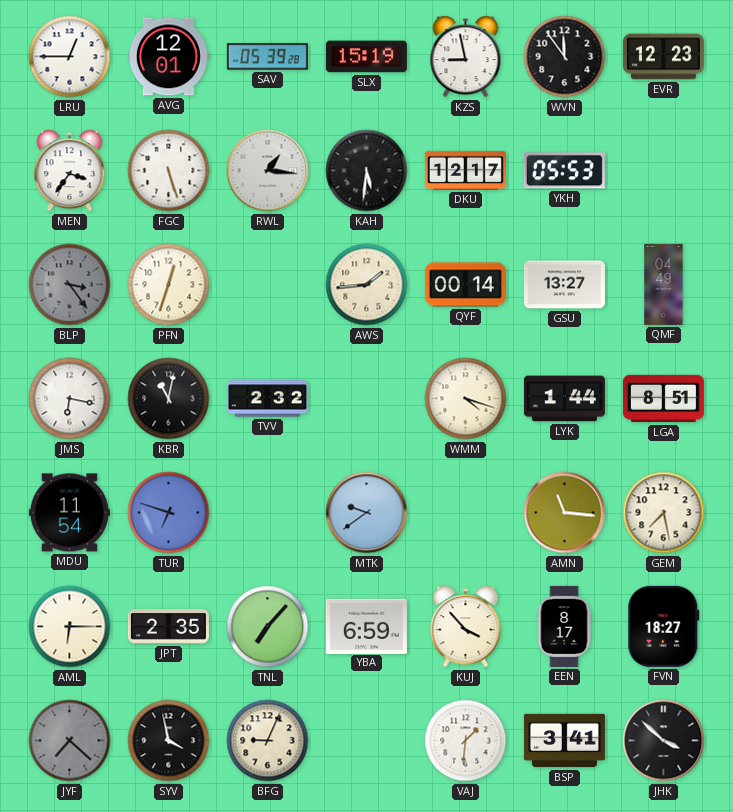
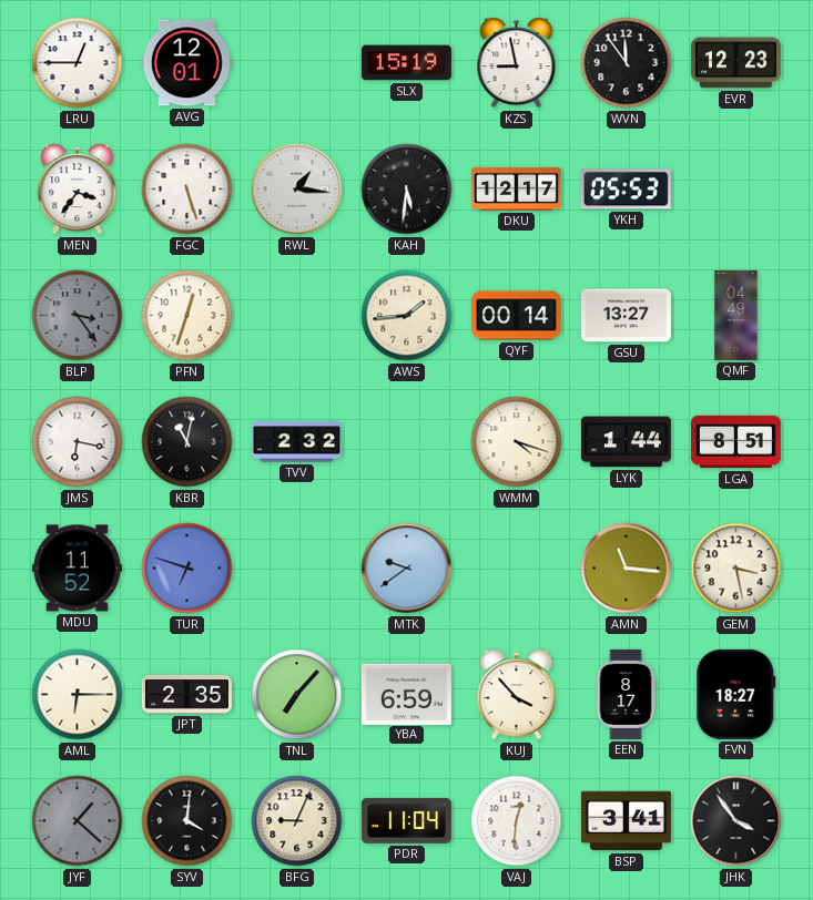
SAV: 05:39 -> none (267, 57)
MDU: 11:54 -> 11:52 (77, 569)
GEM: 7:28 -> 3:28 (736, 569)
JYF: 7:22 -> 1:22 (78, 821)
SYV: 3:58 -> 4:01 (187, 821)
PDR: none -> 11:04 (406, 820)
VAJ: 1:31 -> 12:31 (517, 821)
JHK: 3:52 -> 3:54 (736, 821)
